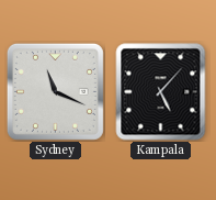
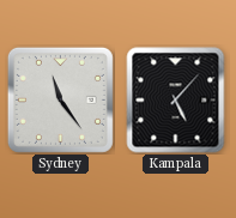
Sydney: 11:19 -> 11:24 (60, 99)
